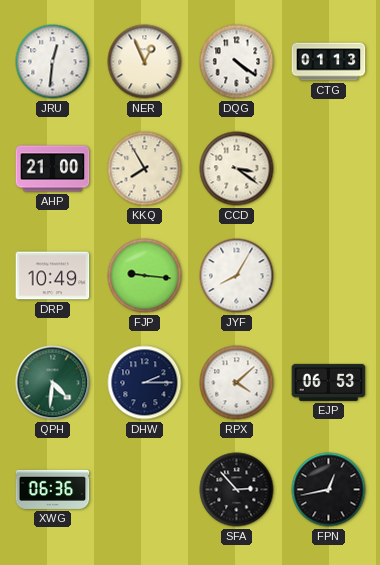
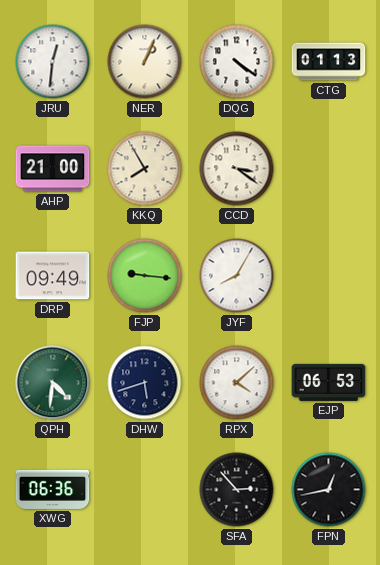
NER: 12:56 -> 1:04 (145, 62)
DRP: 10:49 -> 09:49 (53, 276)
DHW: 2:15 -> 5:42 (145, 383)
